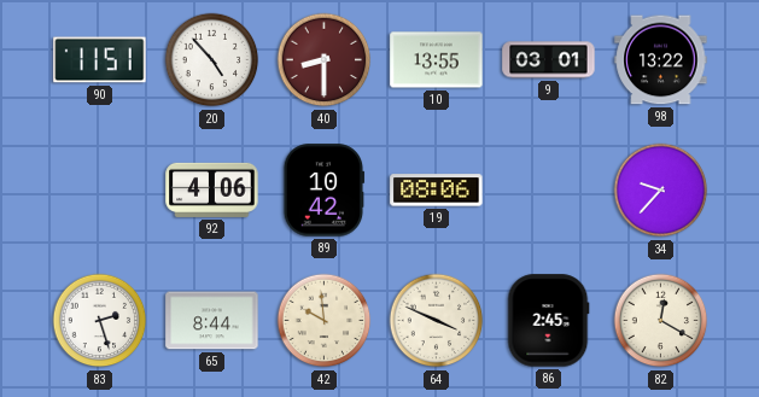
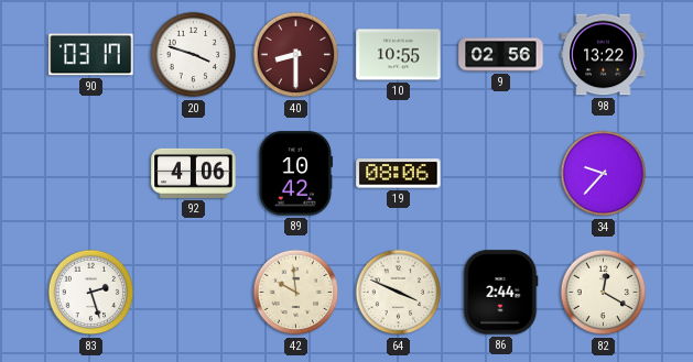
90: 11:51 -> 03:17 (91, 55)
20: 4:53 -> 3:48 (194, 55)
10: 13:55 -> 10:55 (399, 55)
9: 03:01 -> 02:56 (501, 55)
65: 8:44 -> none (212, 321)
86: 2:45 -> 2:44 (500, 293)
